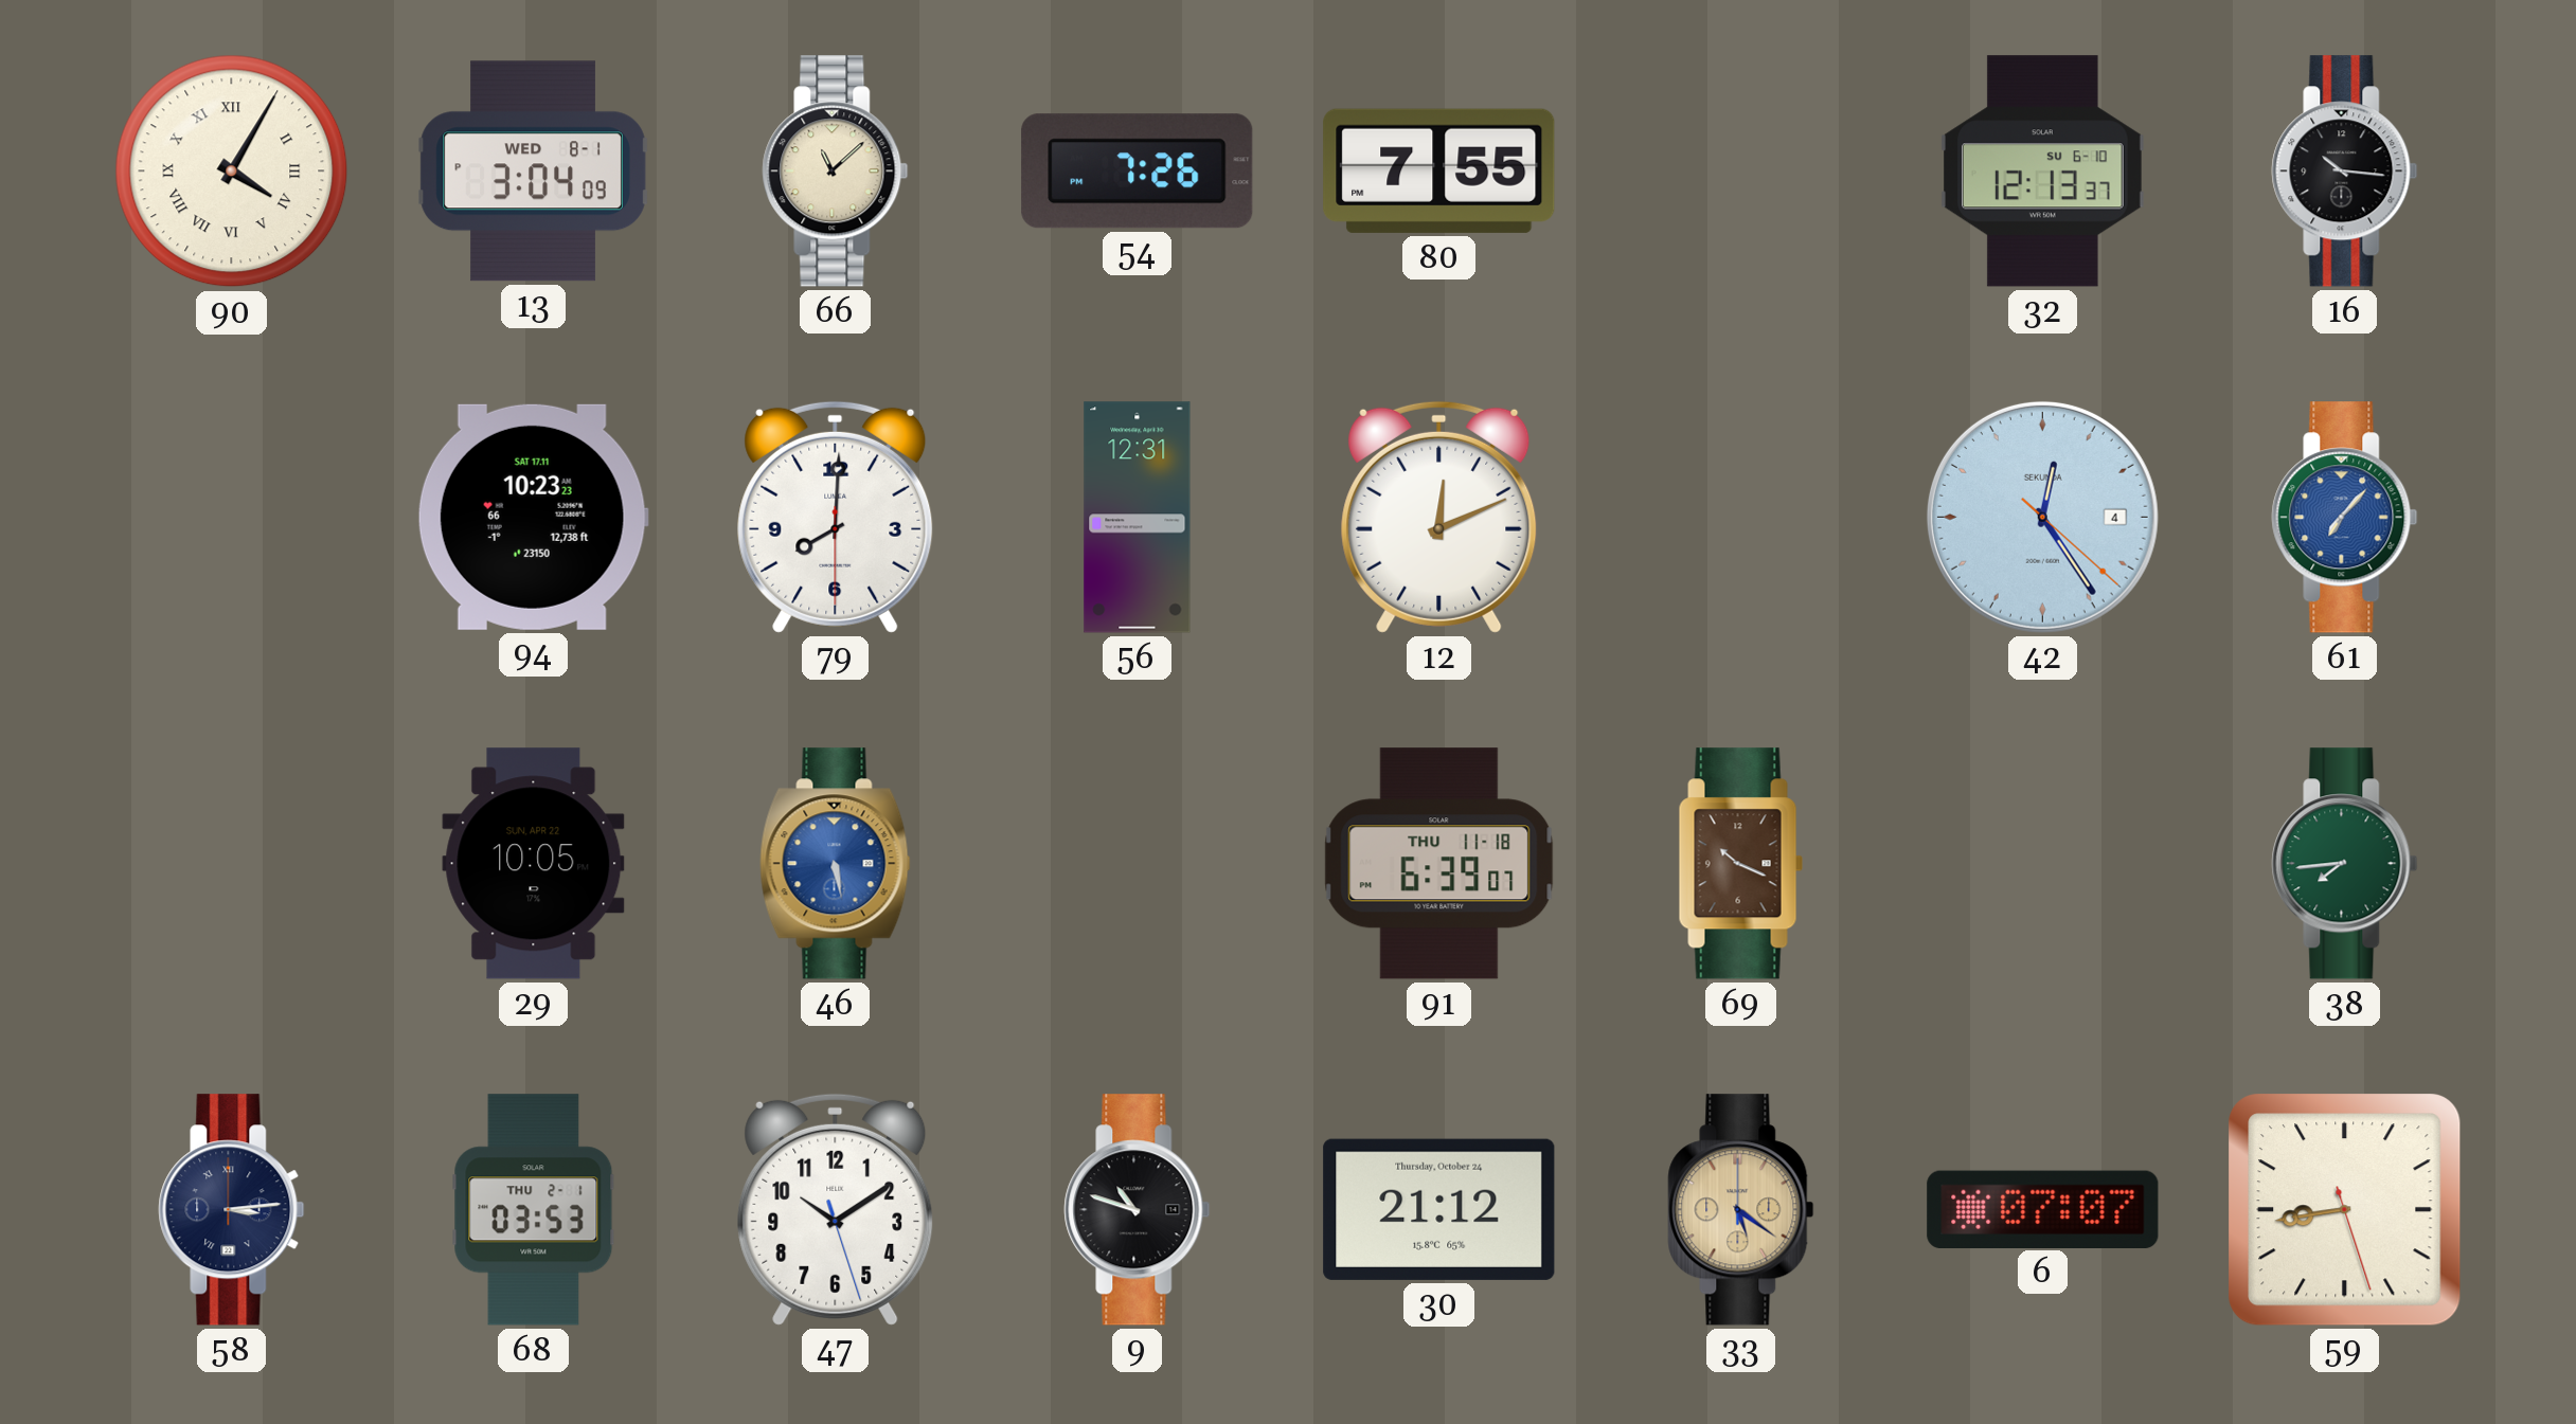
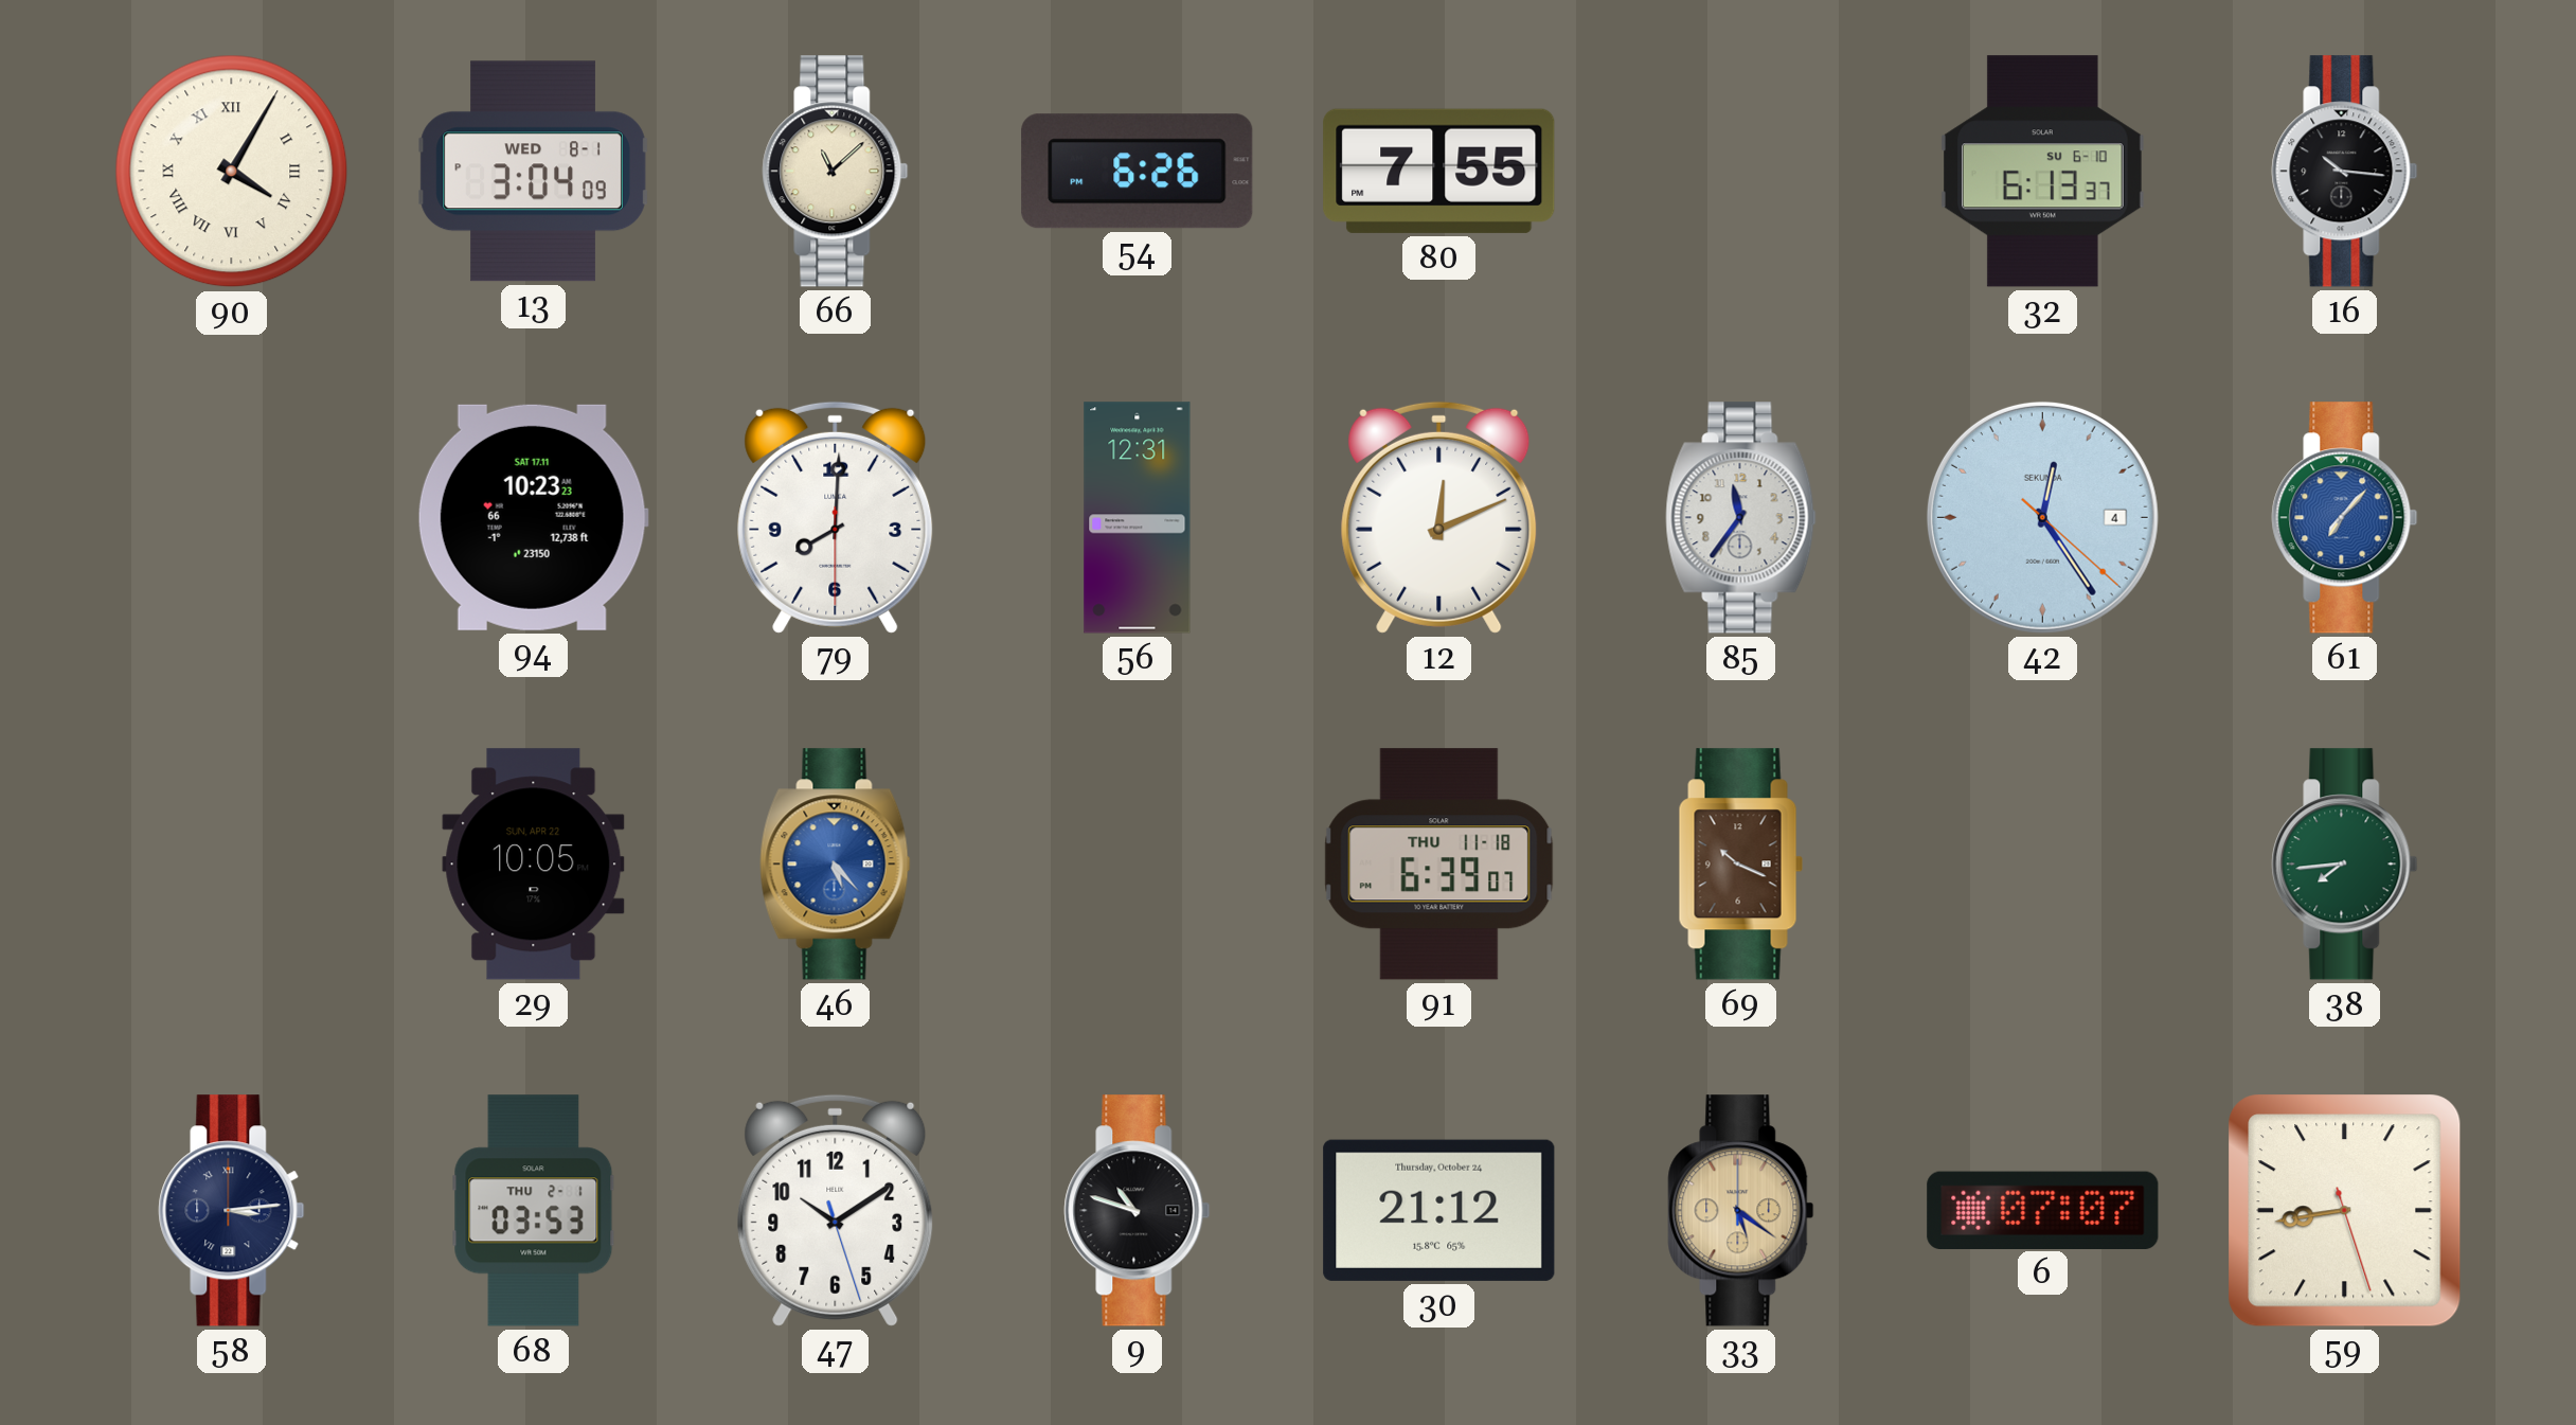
54: 7:26 -> 6:26 (1138, 172)
32: 12:13 -> 6:13 (2043, 172)
85: none -> 11:36 (1741, 518)
46: 5:28 -> 5:23 (836, 865)
